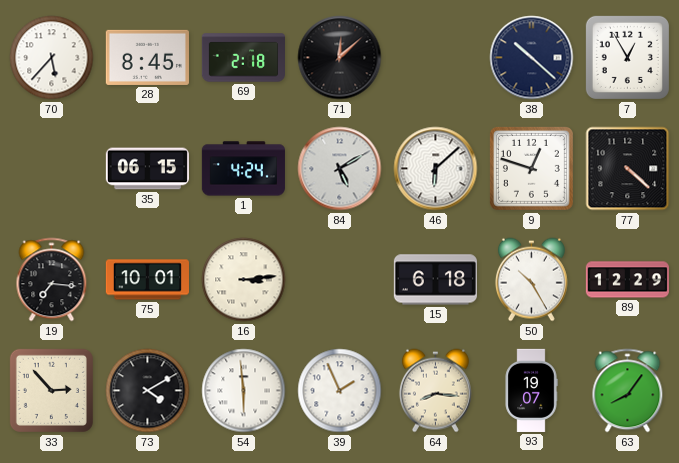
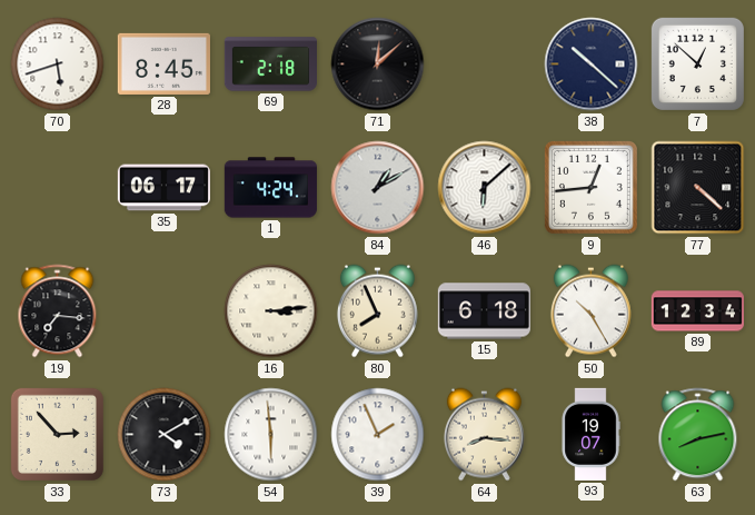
70: 5:37 -> 5:42 (58, 65)
7: 12:55 -> 12:52 (697, 63)
35: 06:15 -> 06:17 (163, 188)
84: 5:10 -> 1:10 (378, 188)
9: 12:48 -> 12:44 (590, 187)
75: 10:01 -> none (147, 280)
80: none -> 7:56 (377, 311)
89: 12:29 -> 12:34 (697, 311)
63: 8:06 -> 8:13 (698, 435)
